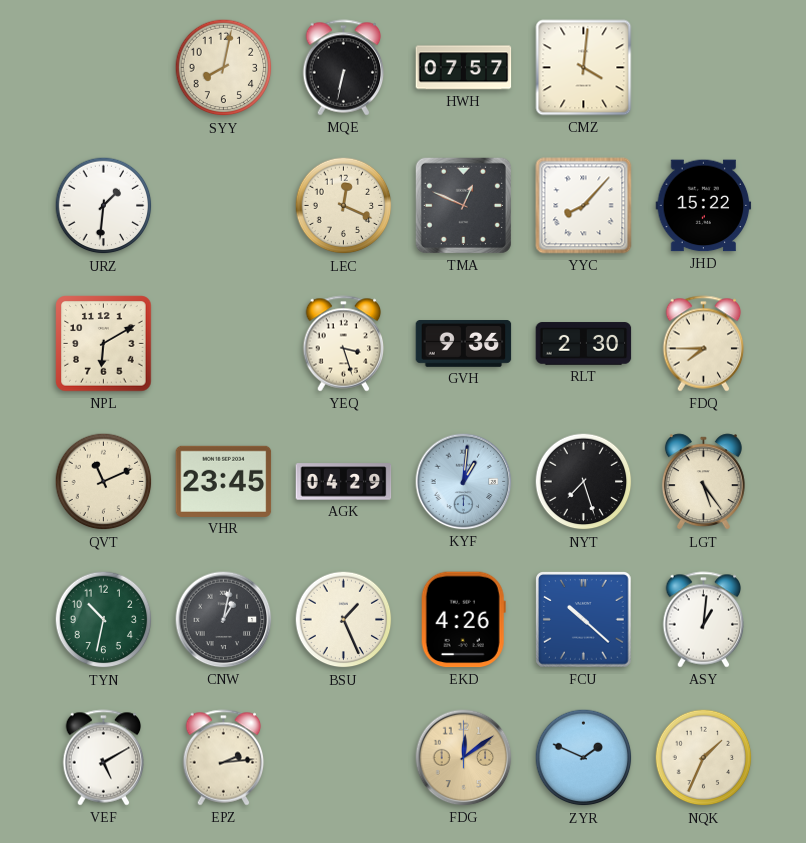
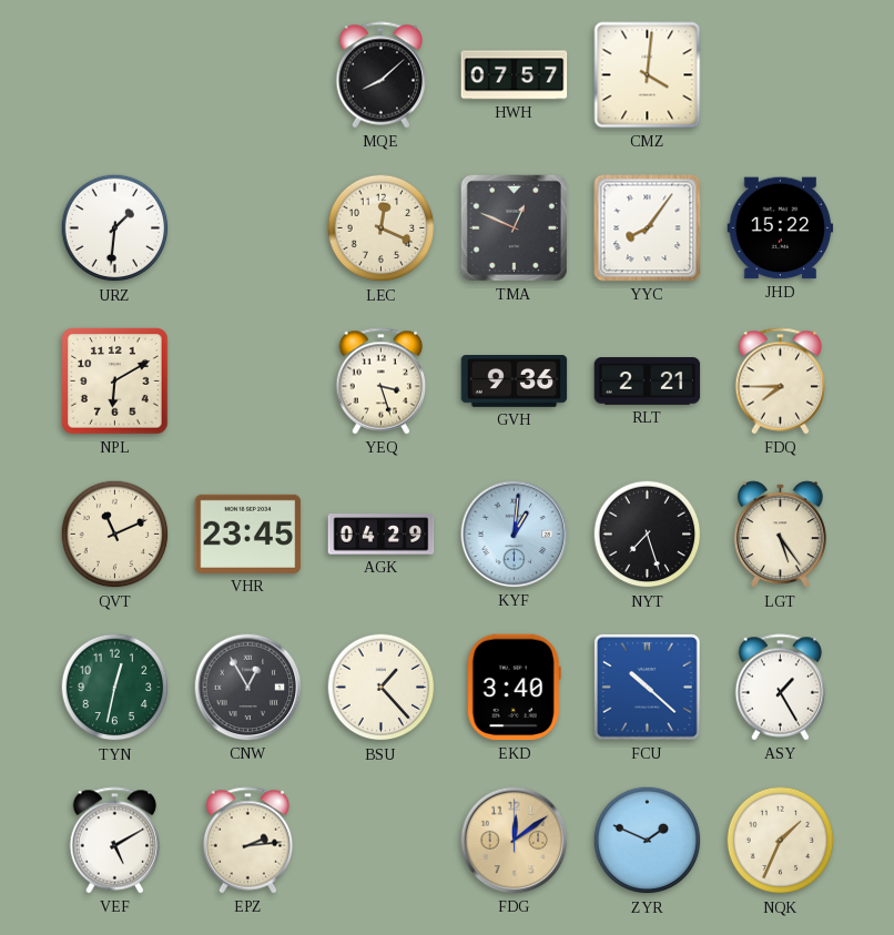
SYY: 8:02 -> none (224, 68)
MQE: 6:32 -> 8:08 (382, 75)
YYC: 8:07 -> 8:06 (648, 228)
RLT: 2:30 -> 2:21 (648, 382)
TYN: 10:32 -> 12:32 (115, 688)
CNW: 1:02 -> 12:55 (248, 688)
BSU: 1:26 -> 1:23 (382, 688)
EKD: 4:26 -> 3:40 (514, 688)
ASY: 1:01 -> 1:25 (781, 688)
